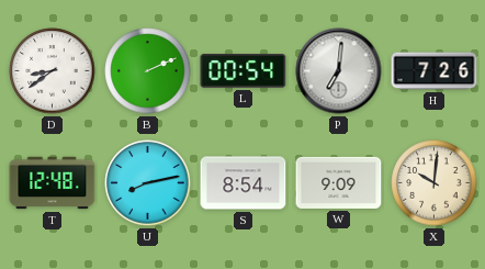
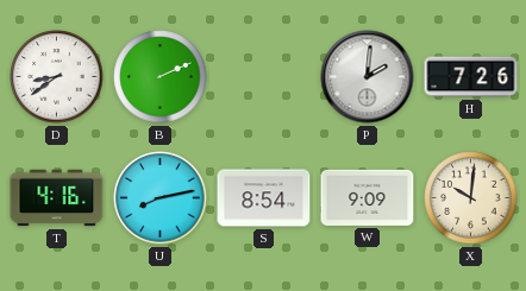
L: 00:54 -> none (244, 71)
P: 7:01 -> 2:01 (368, 77)
T: 12:48 -> 4:16 (57, 198)
